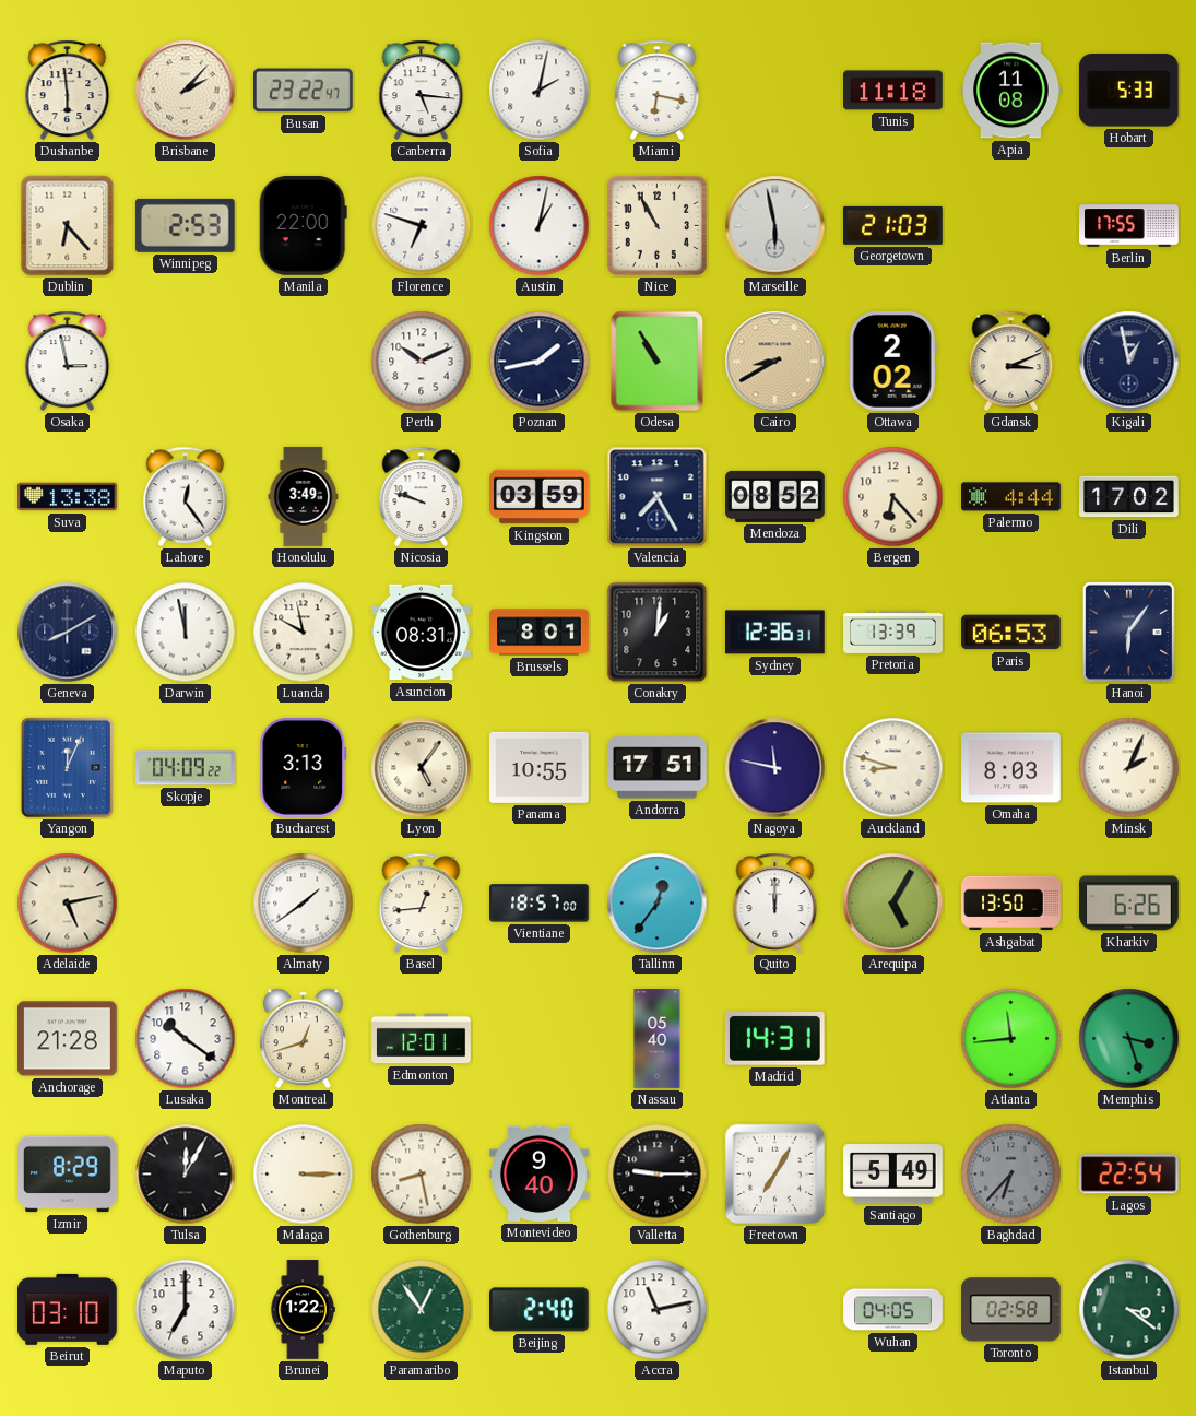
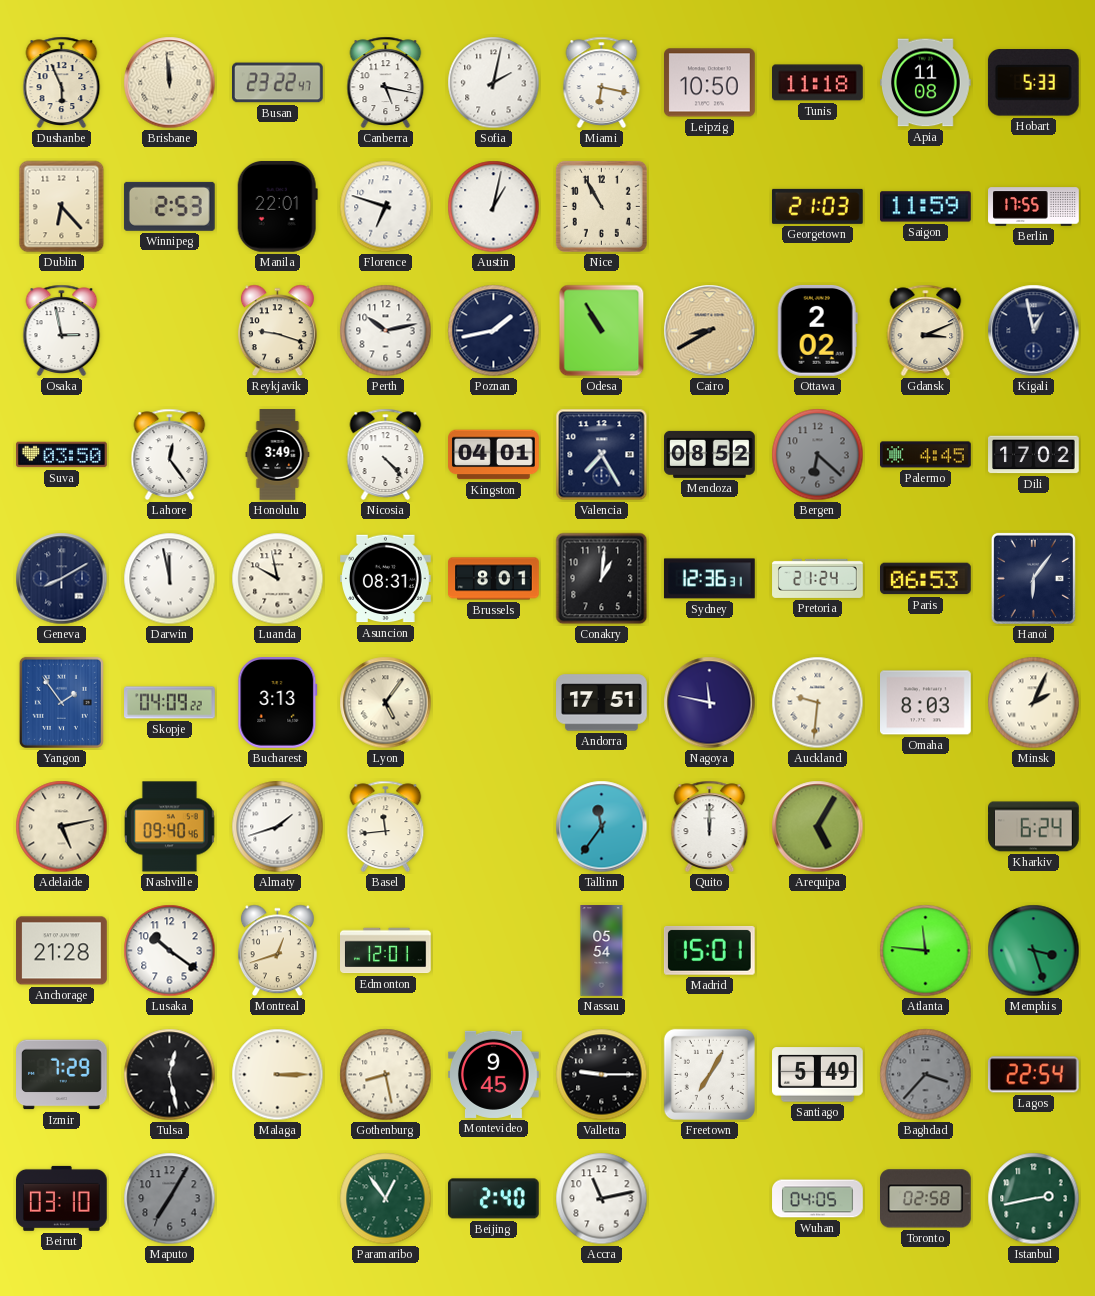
Dushanbe: 5:59 -> 5:56 (62, 82)
Brisbane: 2:07 -> 11:59 (170, 83)
Canberra: 5:16 -> 5:17 (386, 82)
Leipzig: none -> 10:50 (710, 83)
Manila: 22:00 -> 22:01 (277, 206)
Marseille: 5:58 -> none (775, 226)
Saigon: none -> 11:59 (926, 207)
Reykjavik: none -> 9:18 (277, 331)
Perth: 10:11 -> 10:13 (386, 331)
Suva: 13:38 -> 03:50 (62, 455)
Nicosia: 9:48 -> 4:23 (386, 454)
Kingston: 03:59 -> 04:01 (494, 455)
Bergen: 6:23 -> 6:22 (818, 455)
Bergen dial: cream -> grey (818, 455)
Palermo: 4:44 -> 4:45 (926, 455)
Pretoria: 13:39 -> 21:24 (818, 578)
Yangon: 12:04 -> 1:54 (61, 702)
Panama: 10:55 -> none (540, 767)
Auckland: 8:48 -> 9:31 (818, 703)
Nashville: none -> 09:40 (169, 827)
Almaty: 1:39 -> 1:42 (278, 827)
Basel: 12:44 -> 11:44 (386, 826)
Vientiane: 18:57 -> none (540, 904)
Tallinn: 12:36 -> 11:36 (602, 827)
Ashgabat: 13:50 -> none (1011, 904)
Kharkiv: 6:26 -> 6:24 (1034, 827)
Nassau: 05:40 -> 05:54 (602, 951)
Madrid: 14:31 -> 15:01 (709, 950)
Atlanta: 11:44 -> 11:46 (926, 951)
Izmir: 8:29 -> 7:29 (62, 1075)
Tulsa: 12:05 -> 12:28 (170, 1075)
Montevideo: 9:40 -> 9:45 (494, 1074)
Baghdad: 6:37 -> 3:37 (926, 1075)
Maputo: 7:00 -> 7:05 (170, 1199)
Maputo dial: white -> grey (170, 1199)
Brunei: 1:22 -> none (303, 1310)
Istanbul: 3:21 -> 2:43 (1034, 1199)
